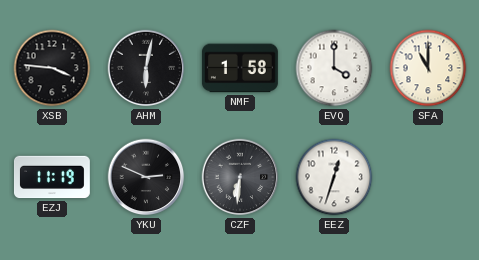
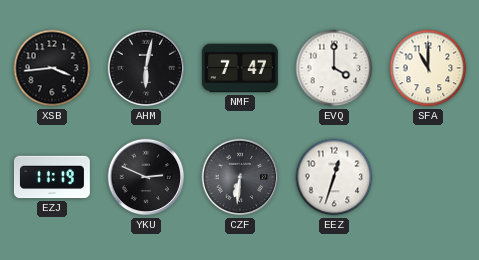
XSB: 3:46 -> 3:44 (52, 68)
NMF: 1:58 -> 7:47 (240, 68)
